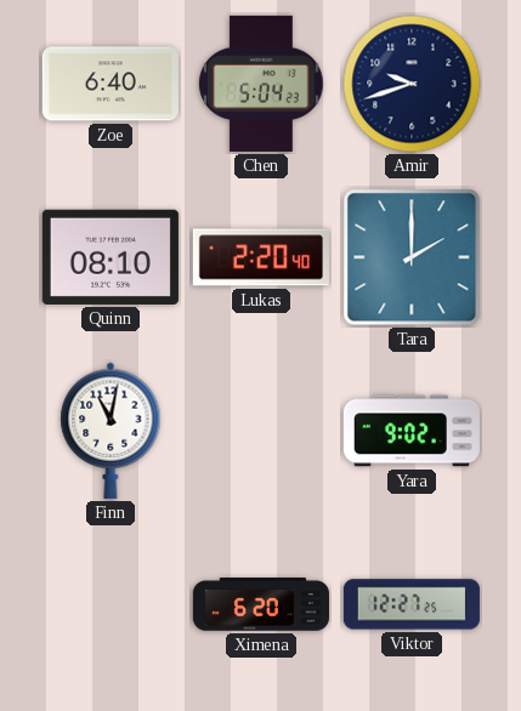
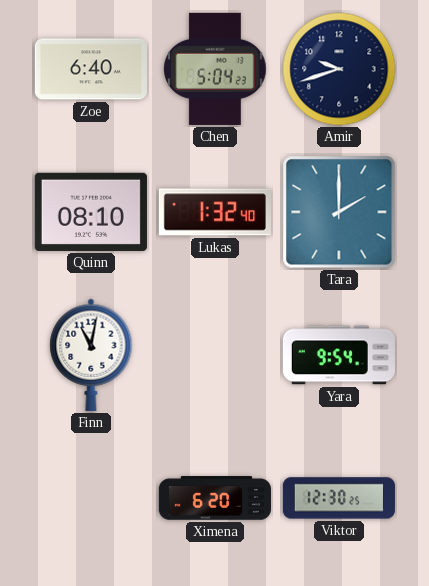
Lukas: 2:20 -> 1:32 (215, 212)
Yara: 9:02 -> 9:54 (339, 355)
Viktor: 12:27 -> 12:30 (339, 498)
